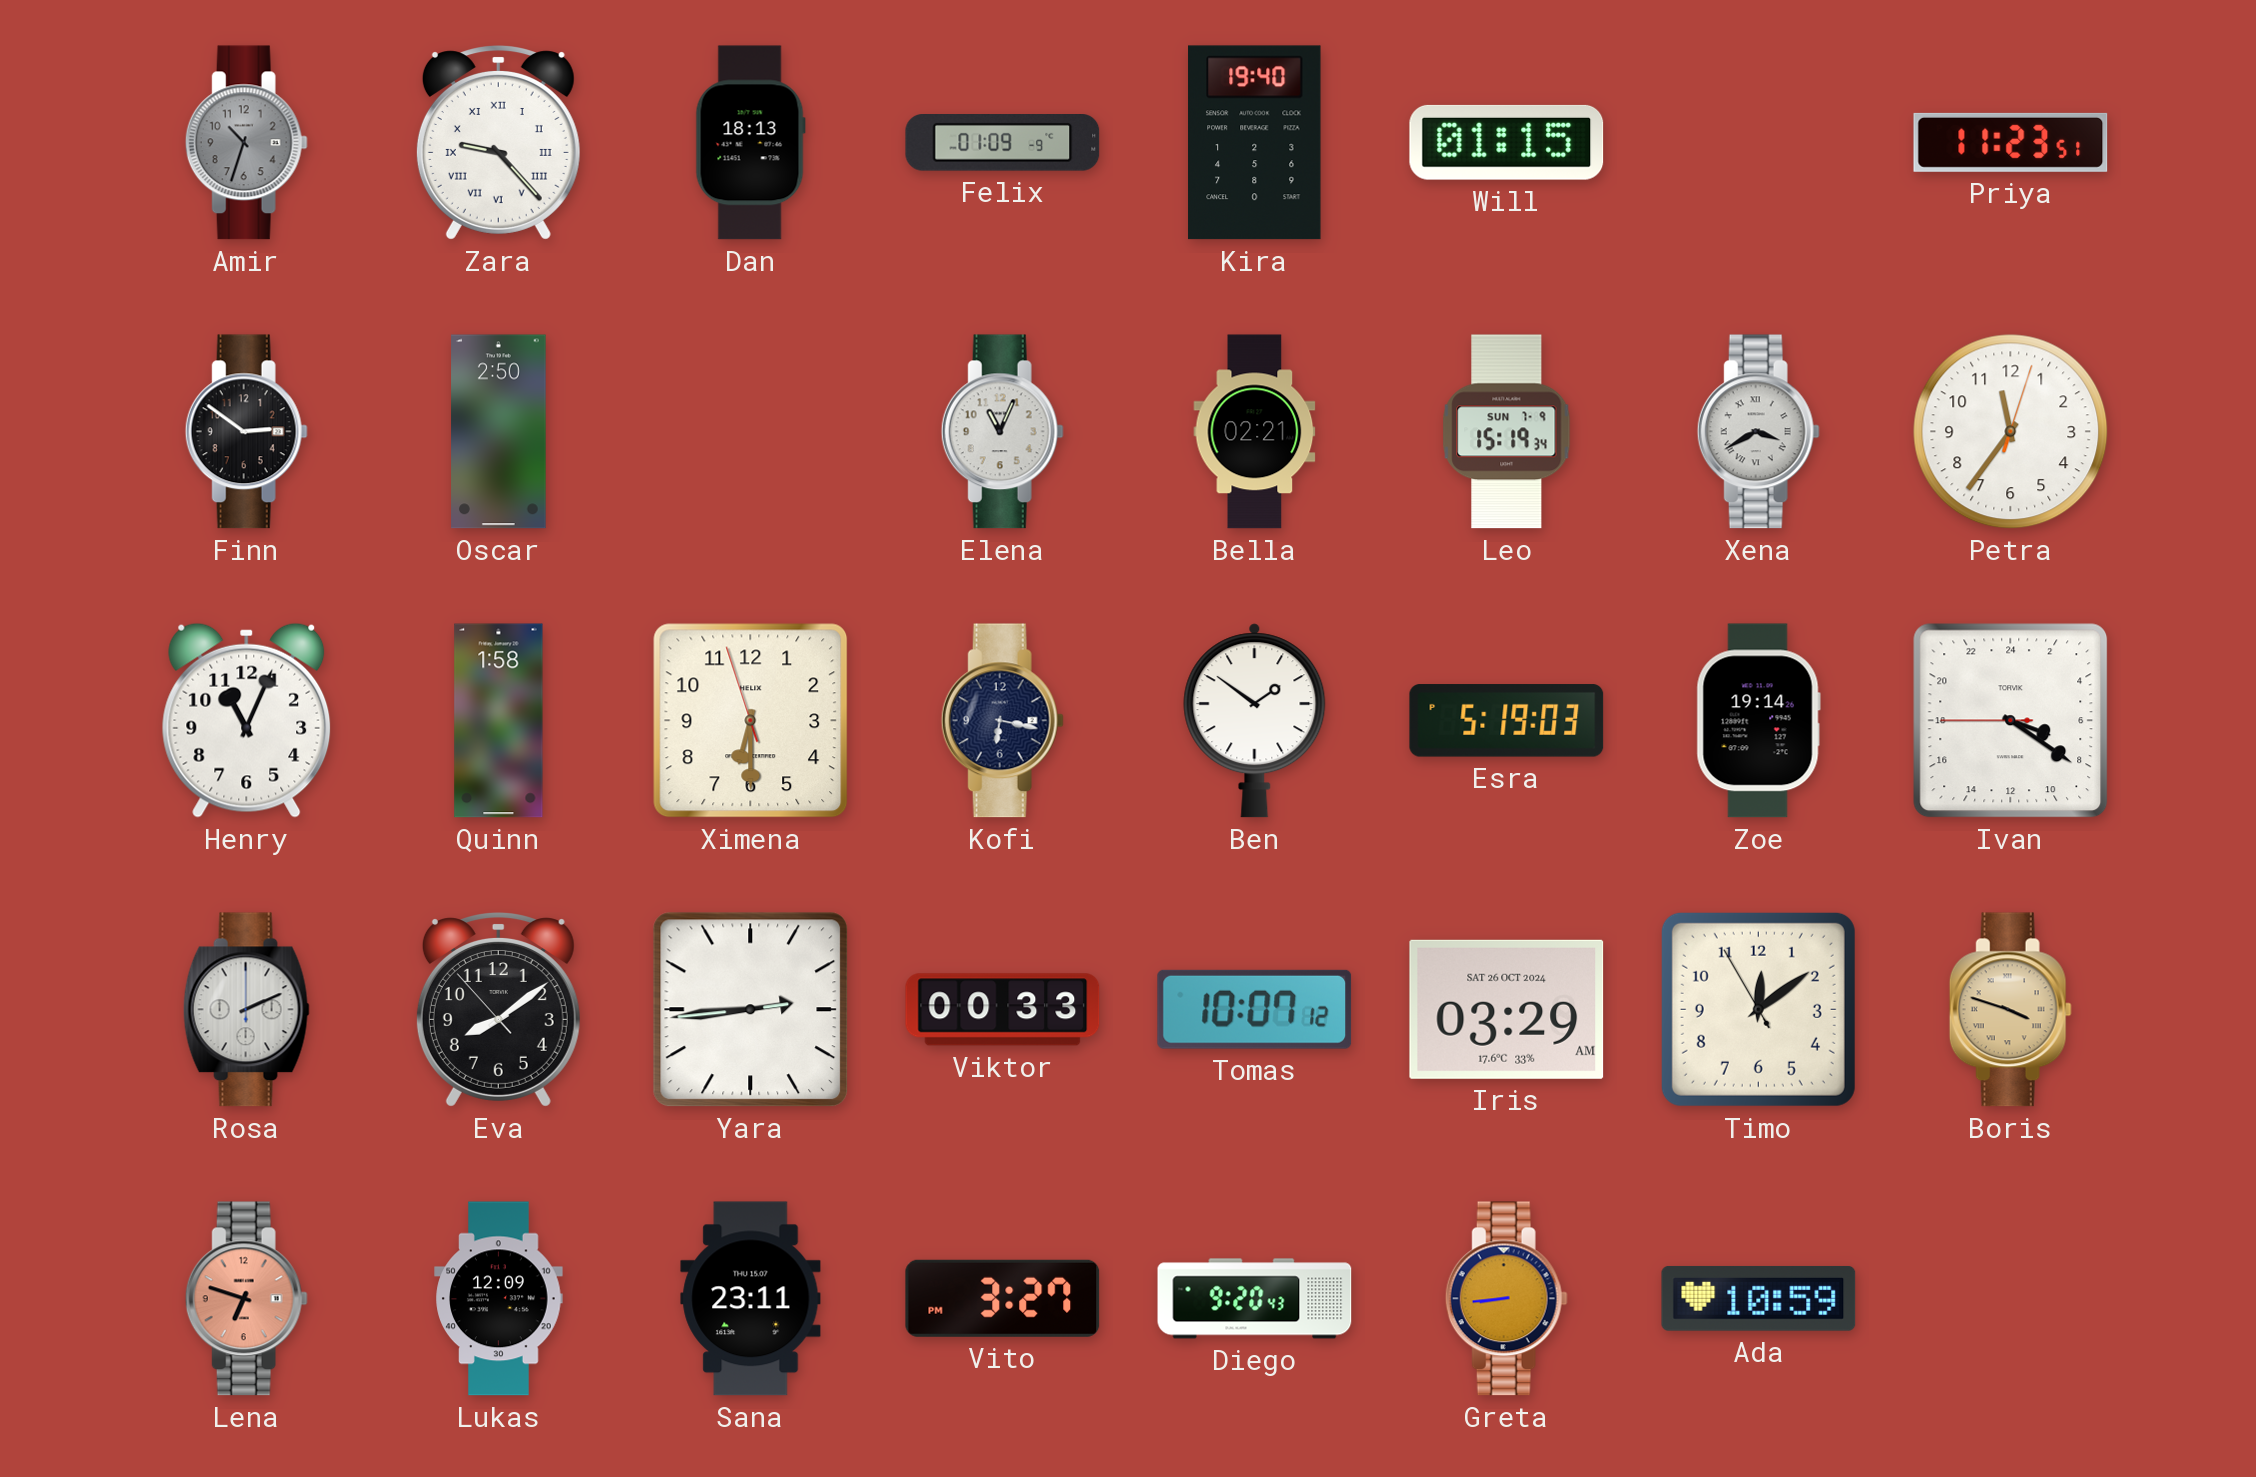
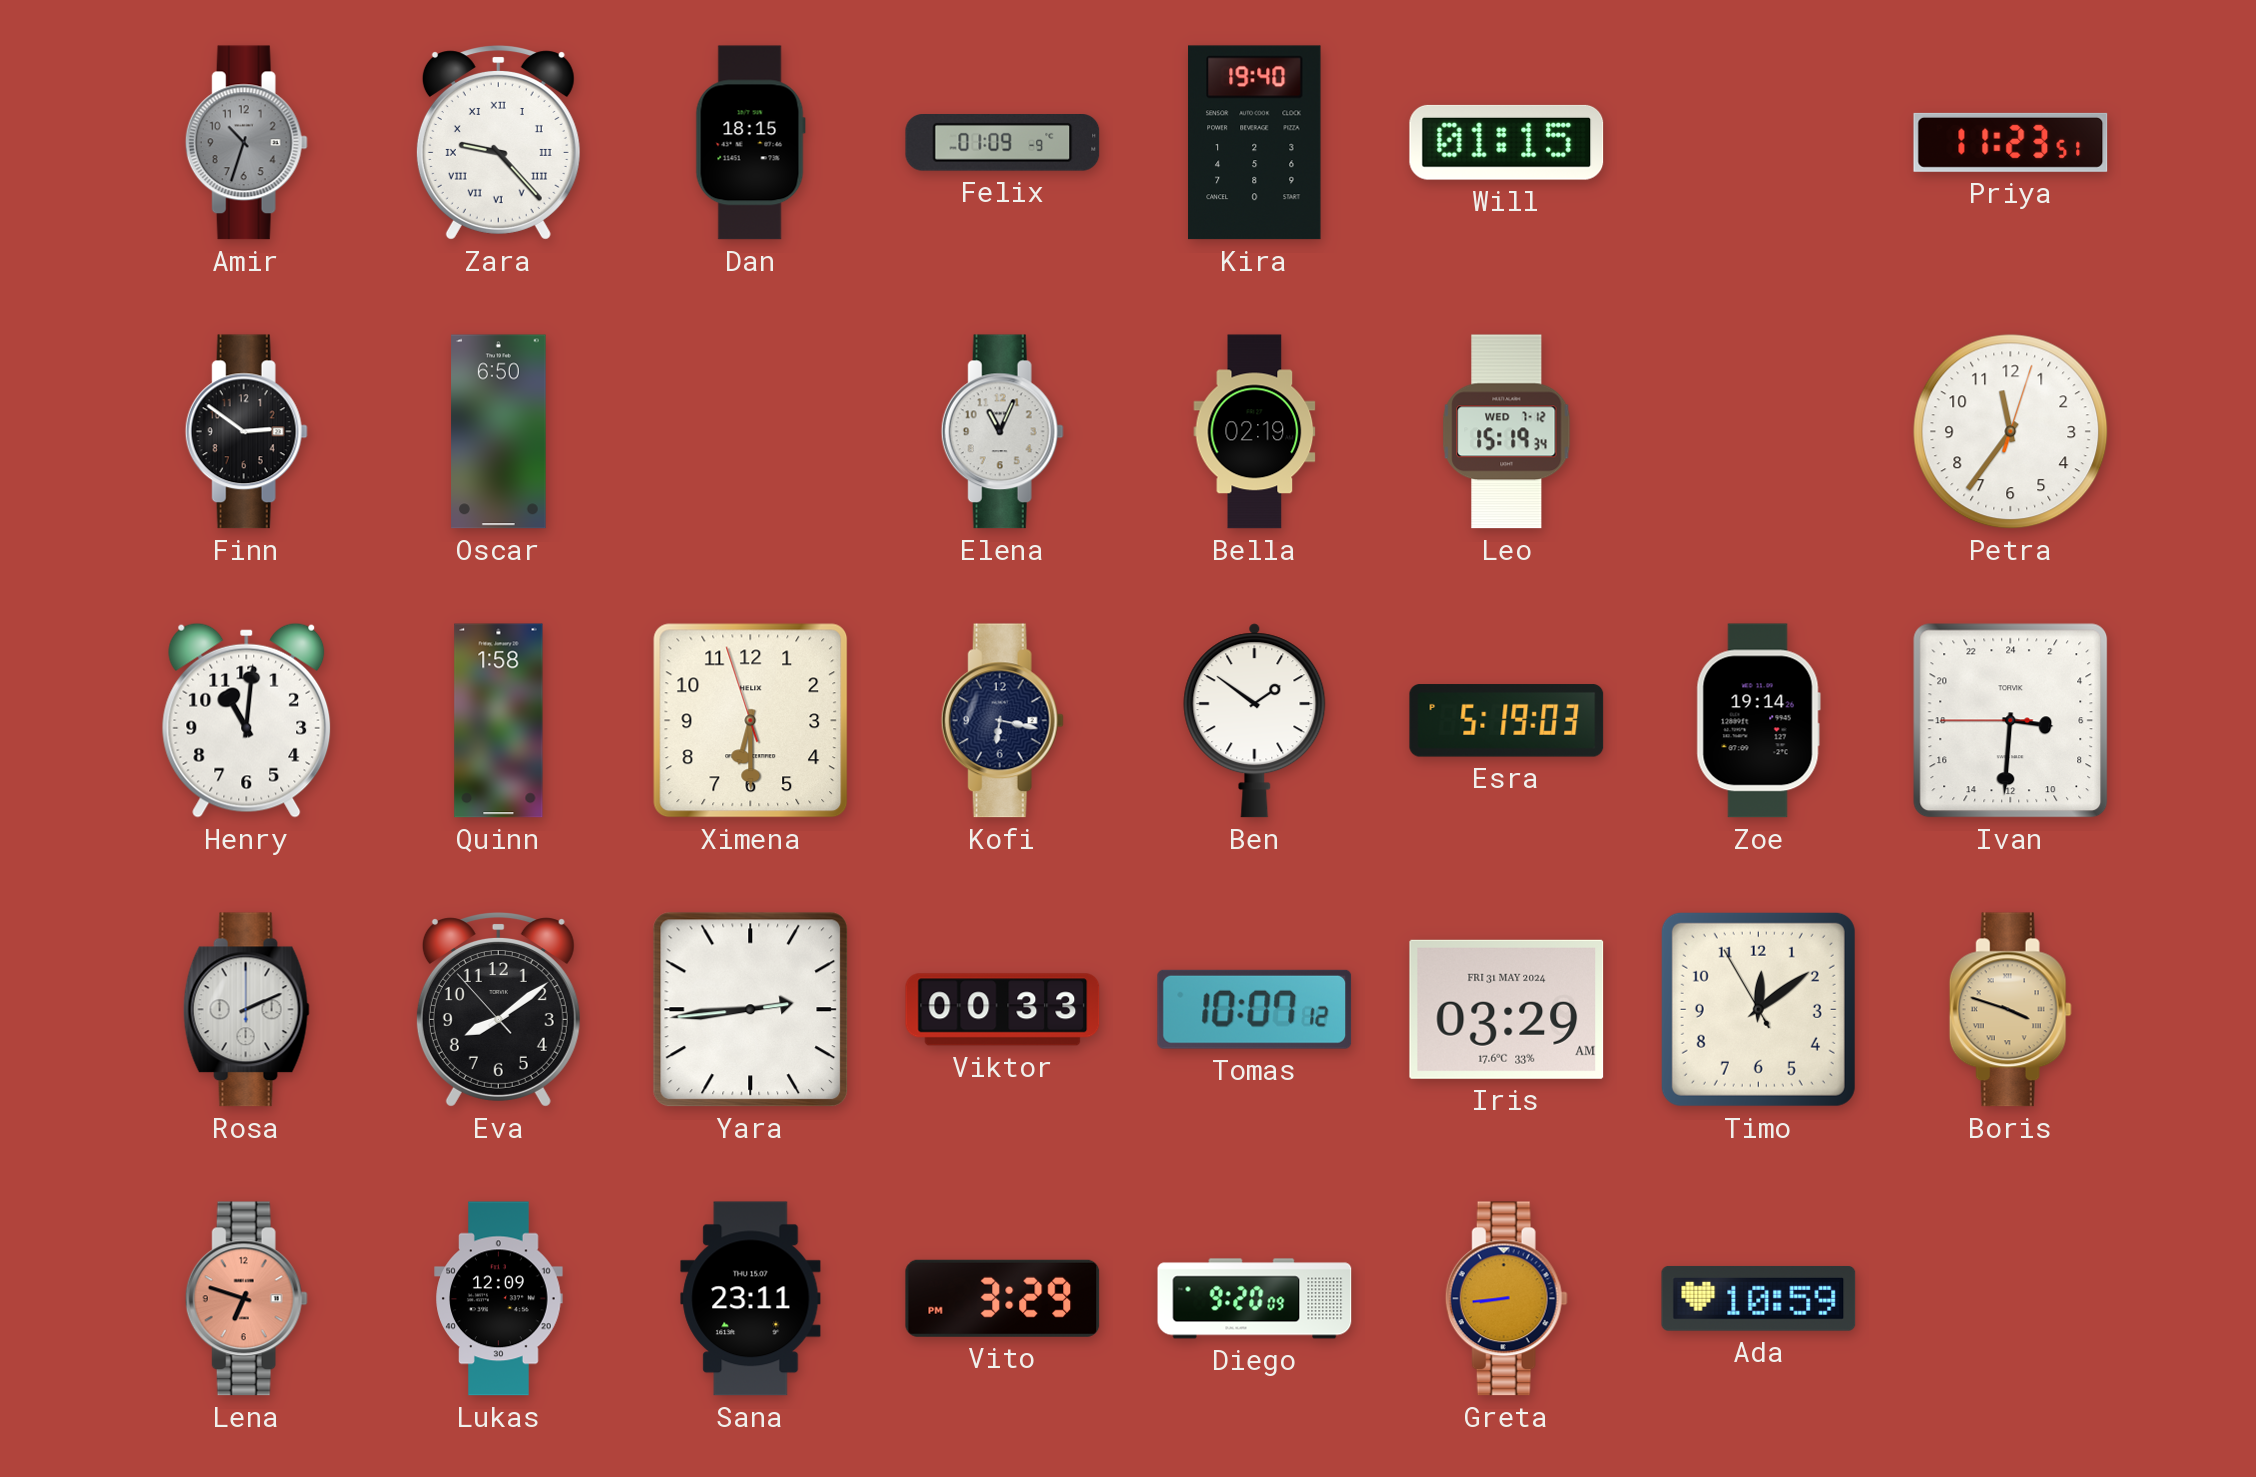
Dan: 18:13 -> 18:15 (750, 143)
Oscar: 2:50 -> 6:50 (499, 432)
Bella: 02:21 -> 02:19 (1255, 432)
Leo date: SUN 7-9 -> WED 7-12 (1507, 432)
Xena: 3:40 -> none (1758, 432)
Henry: 11:04 -> 11:01 (247, 720)
Ivan: 7:20 -> 6:30 (2011, 721)
Iris date: SAT 26 OCT 2024 -> FRI 31 MAY 2024 (1507, 1009)
Vito: 3:27 -> 3:29 (1003, 1298)
Diego: 9:20:43 -> 9:20:09 (1255, 1299)
